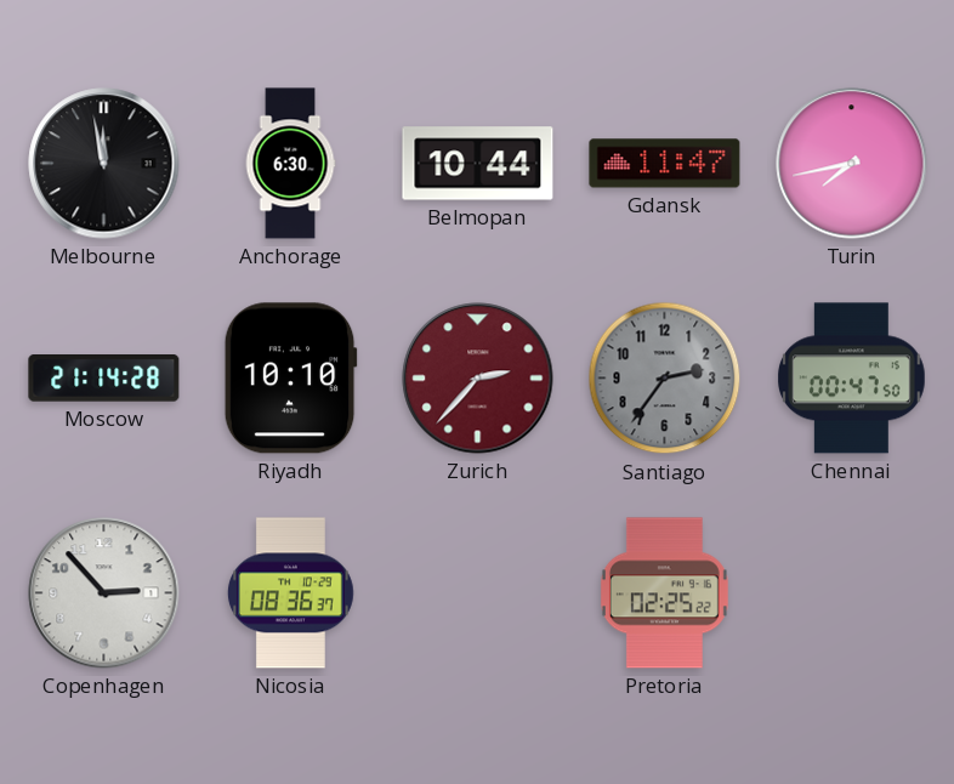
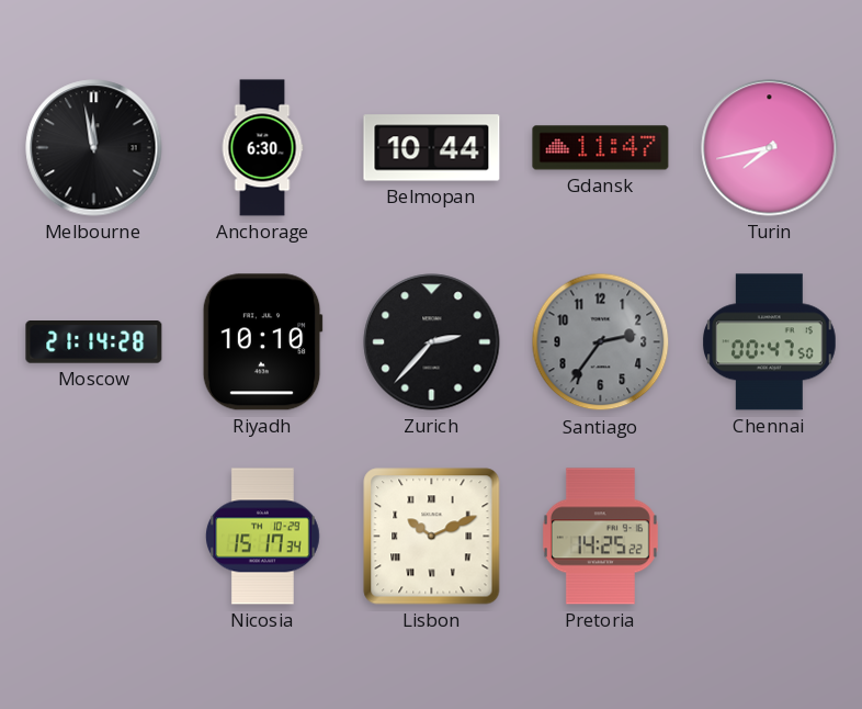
Zurich dial: burgundy -> black (432, 342)
Copenhagen: 2:53 -> none (104, 593)
Nicosia: 08:36 -> 15:17 (262, 537)
Lisbon: none -> 10:11 (432, 537)
Pretoria: 02:25 -> 14:25 (600, 537)
